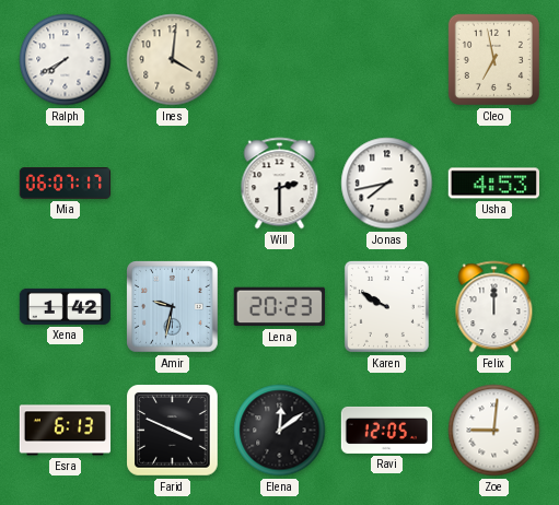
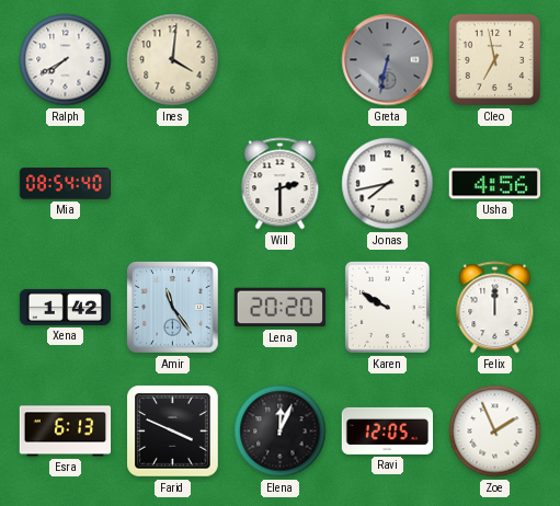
Greta: none -> 6:32 (388, 60)
Mia: 06:07 -> 08:54 (66, 184)
Usha: 4:53 -> 4:56 (494, 184)
Amir: 9:32 -> 11:24 (173, 308)
Lena: 20:23 -> 20:20 (279, 308)
Elena: 12:09 -> 12:04 (281, 432)
Zoe: 9:01 -> 1:56 (495, 432)
